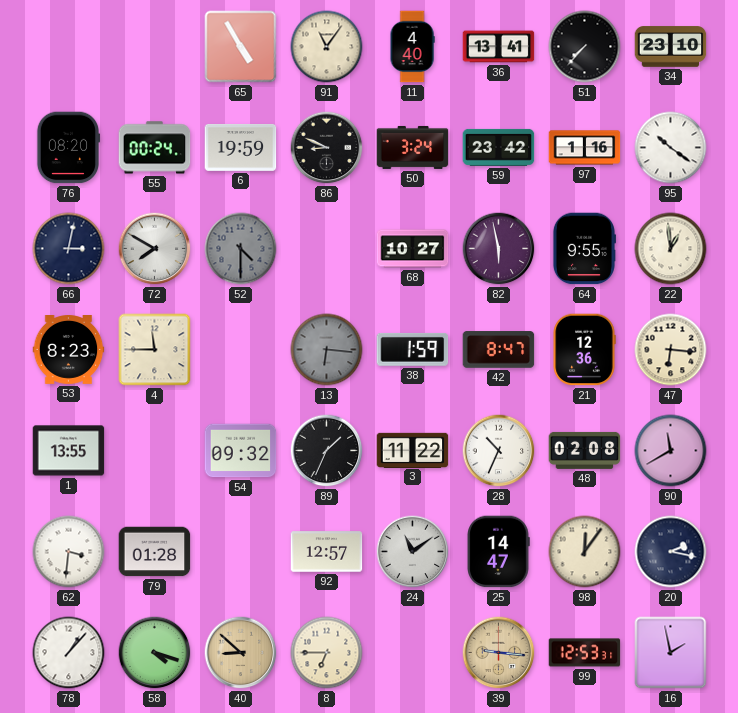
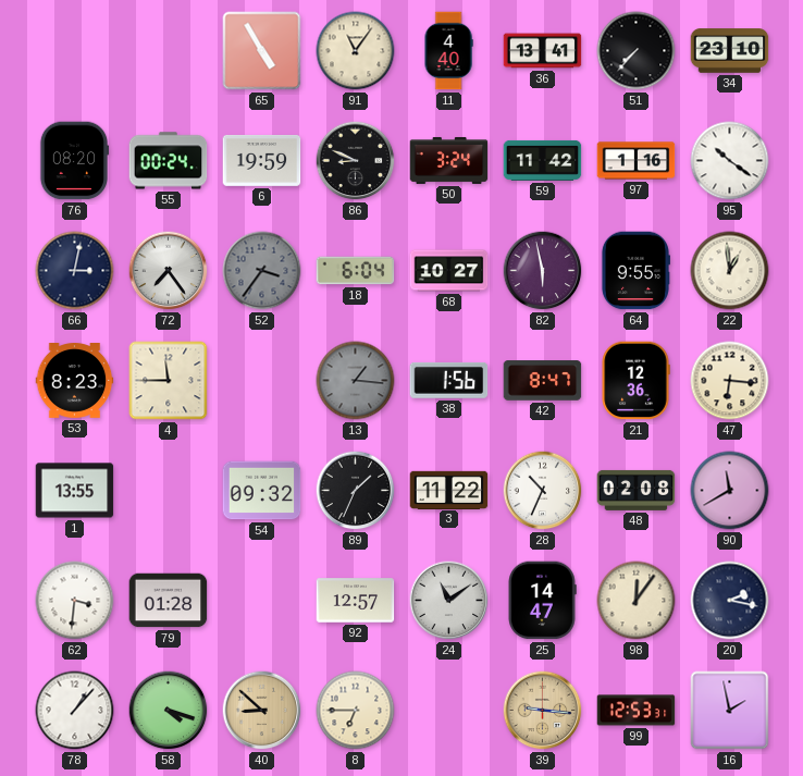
59: 23:42 -> 11:42 (543, 160)
72: 7:50 -> 7:24 (169, 271)
52: 4:30 -> 3:36 (262, 271)
18: none -> 6:04 (356, 271)
13: 6:16 -> 1:16 (356, 381)
38: 1:59 -> 1:56 (449, 380)
